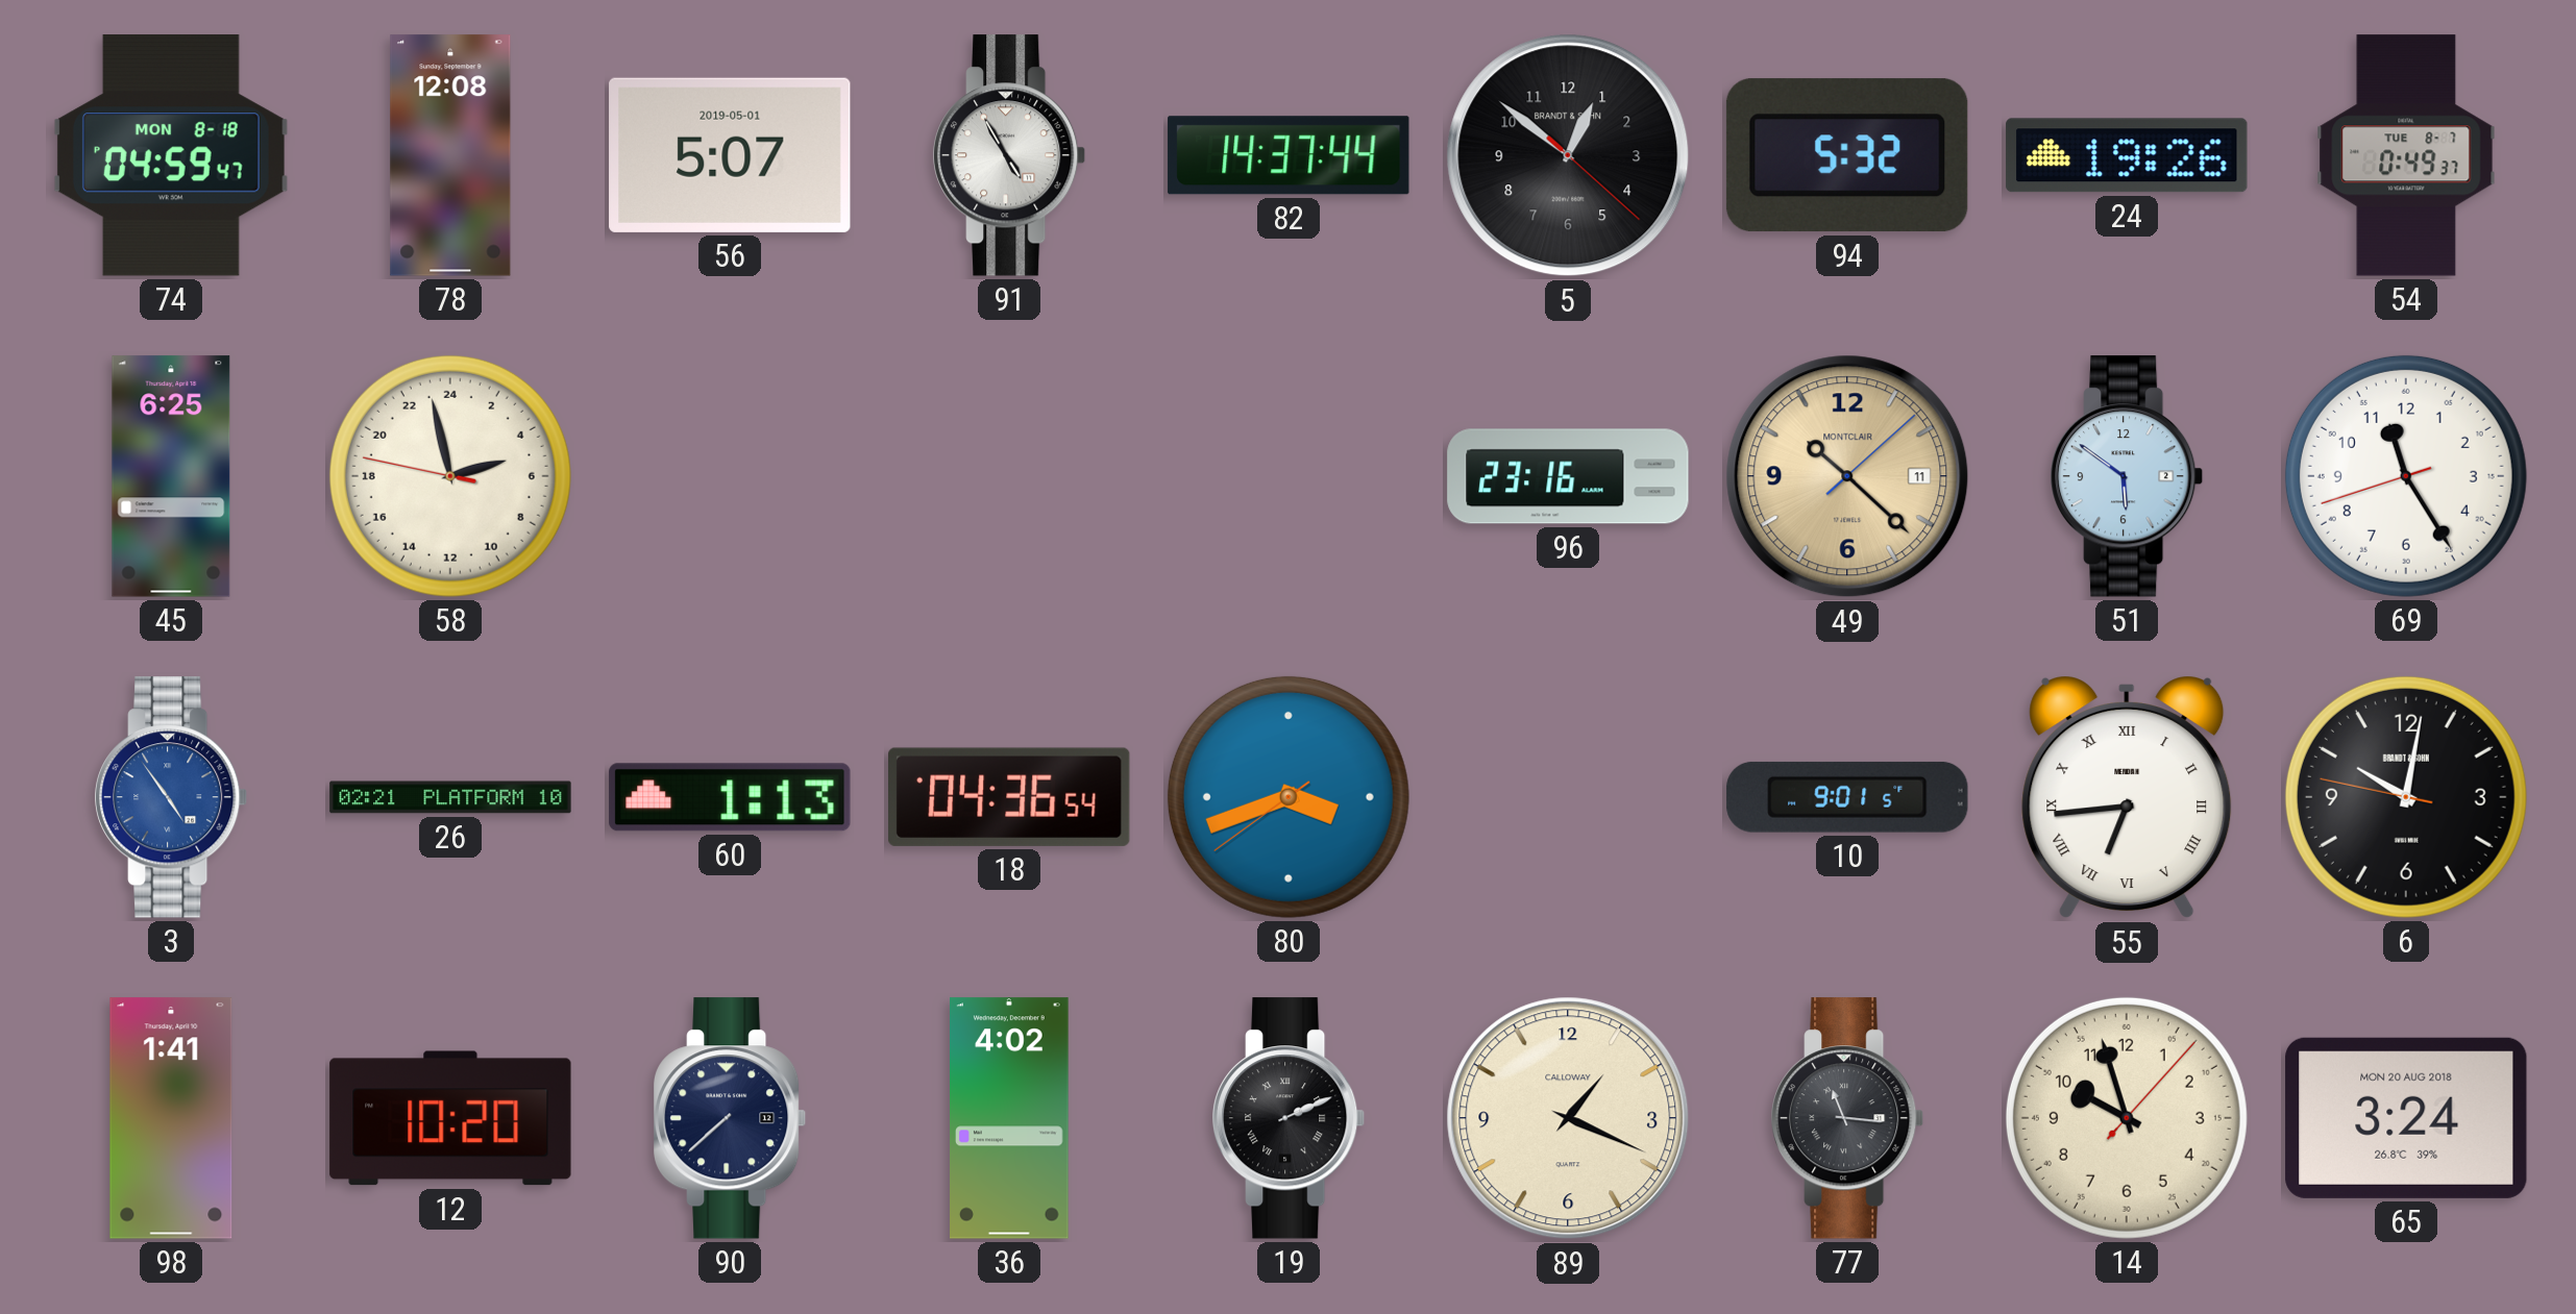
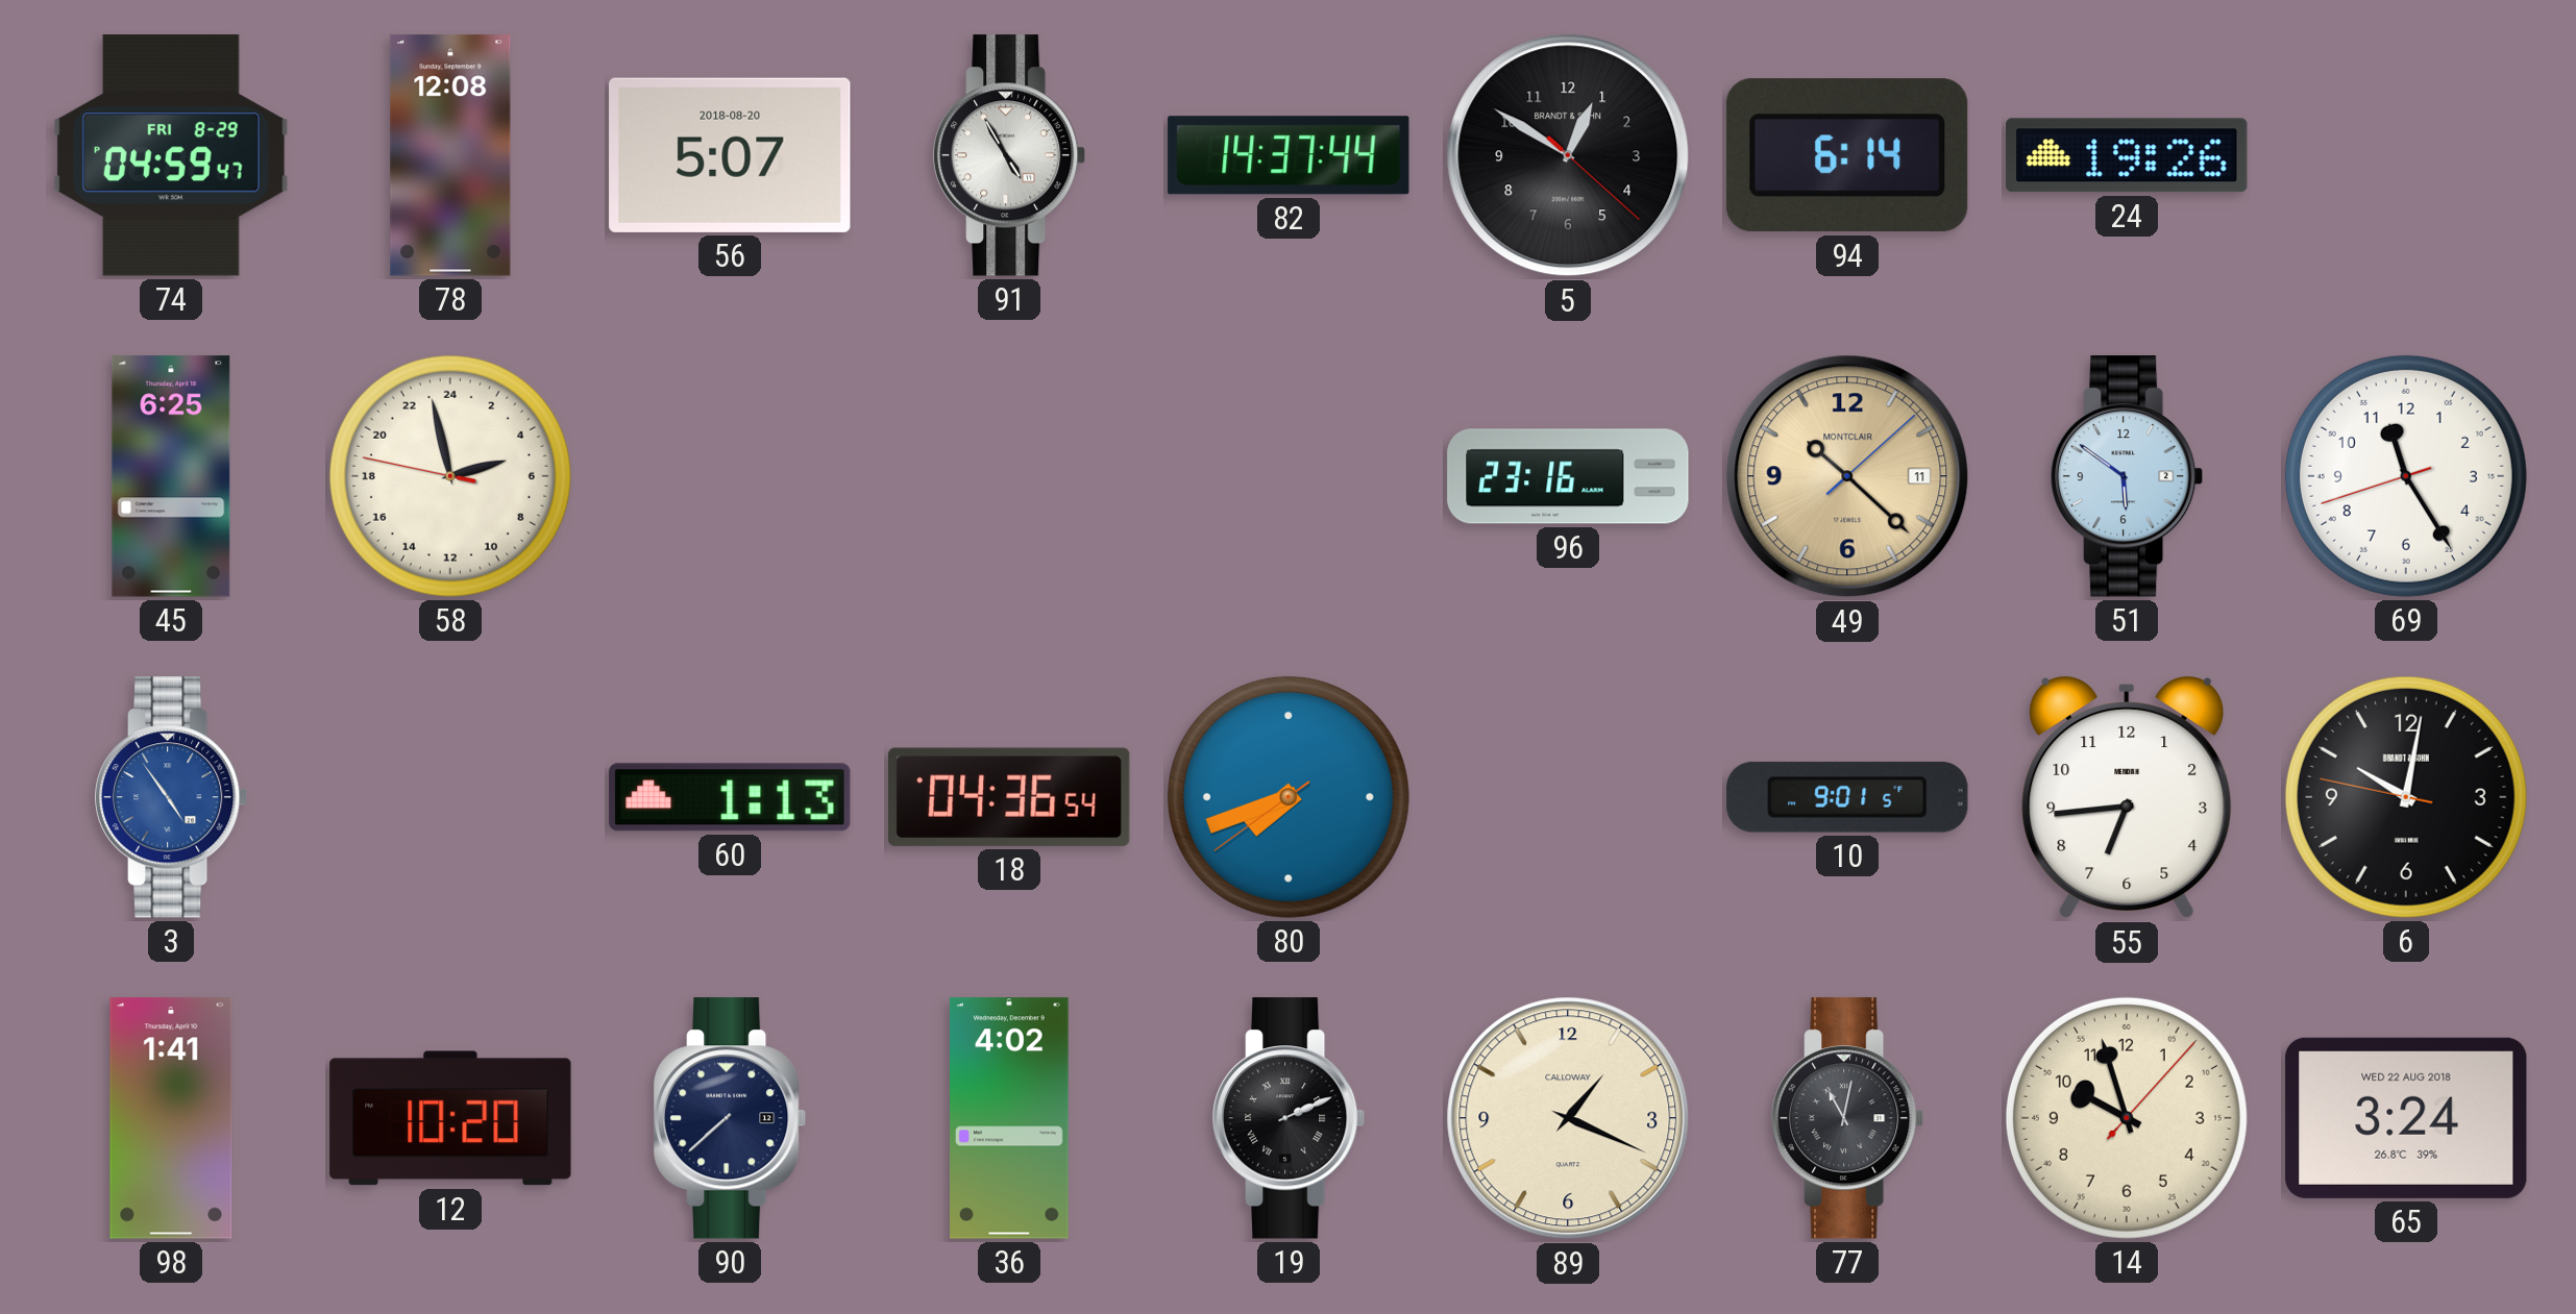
74 date: MON 8-18 -> FRI 8-29 (171, 155)
56 date: 2019-05-01 -> 2018-08-20 (730, 155)
5: 12:51 -> 12:50 (1568, 155)
94: 5:32 -> 6:14 (1847, 155)
54: 0:49 -> none (2406, 155)
26: 02:21 -> none (450, 797)
80: 3:41 -> 7:41 (1289, 797)
55 numerals: Roman -> Arabic (2127, 797)
77: 11:16 -> 11:02 (1848, 1118)
65 date: MON 20 AUG 2018 -> WED 22 AUG 2018 (2406, 1118)
